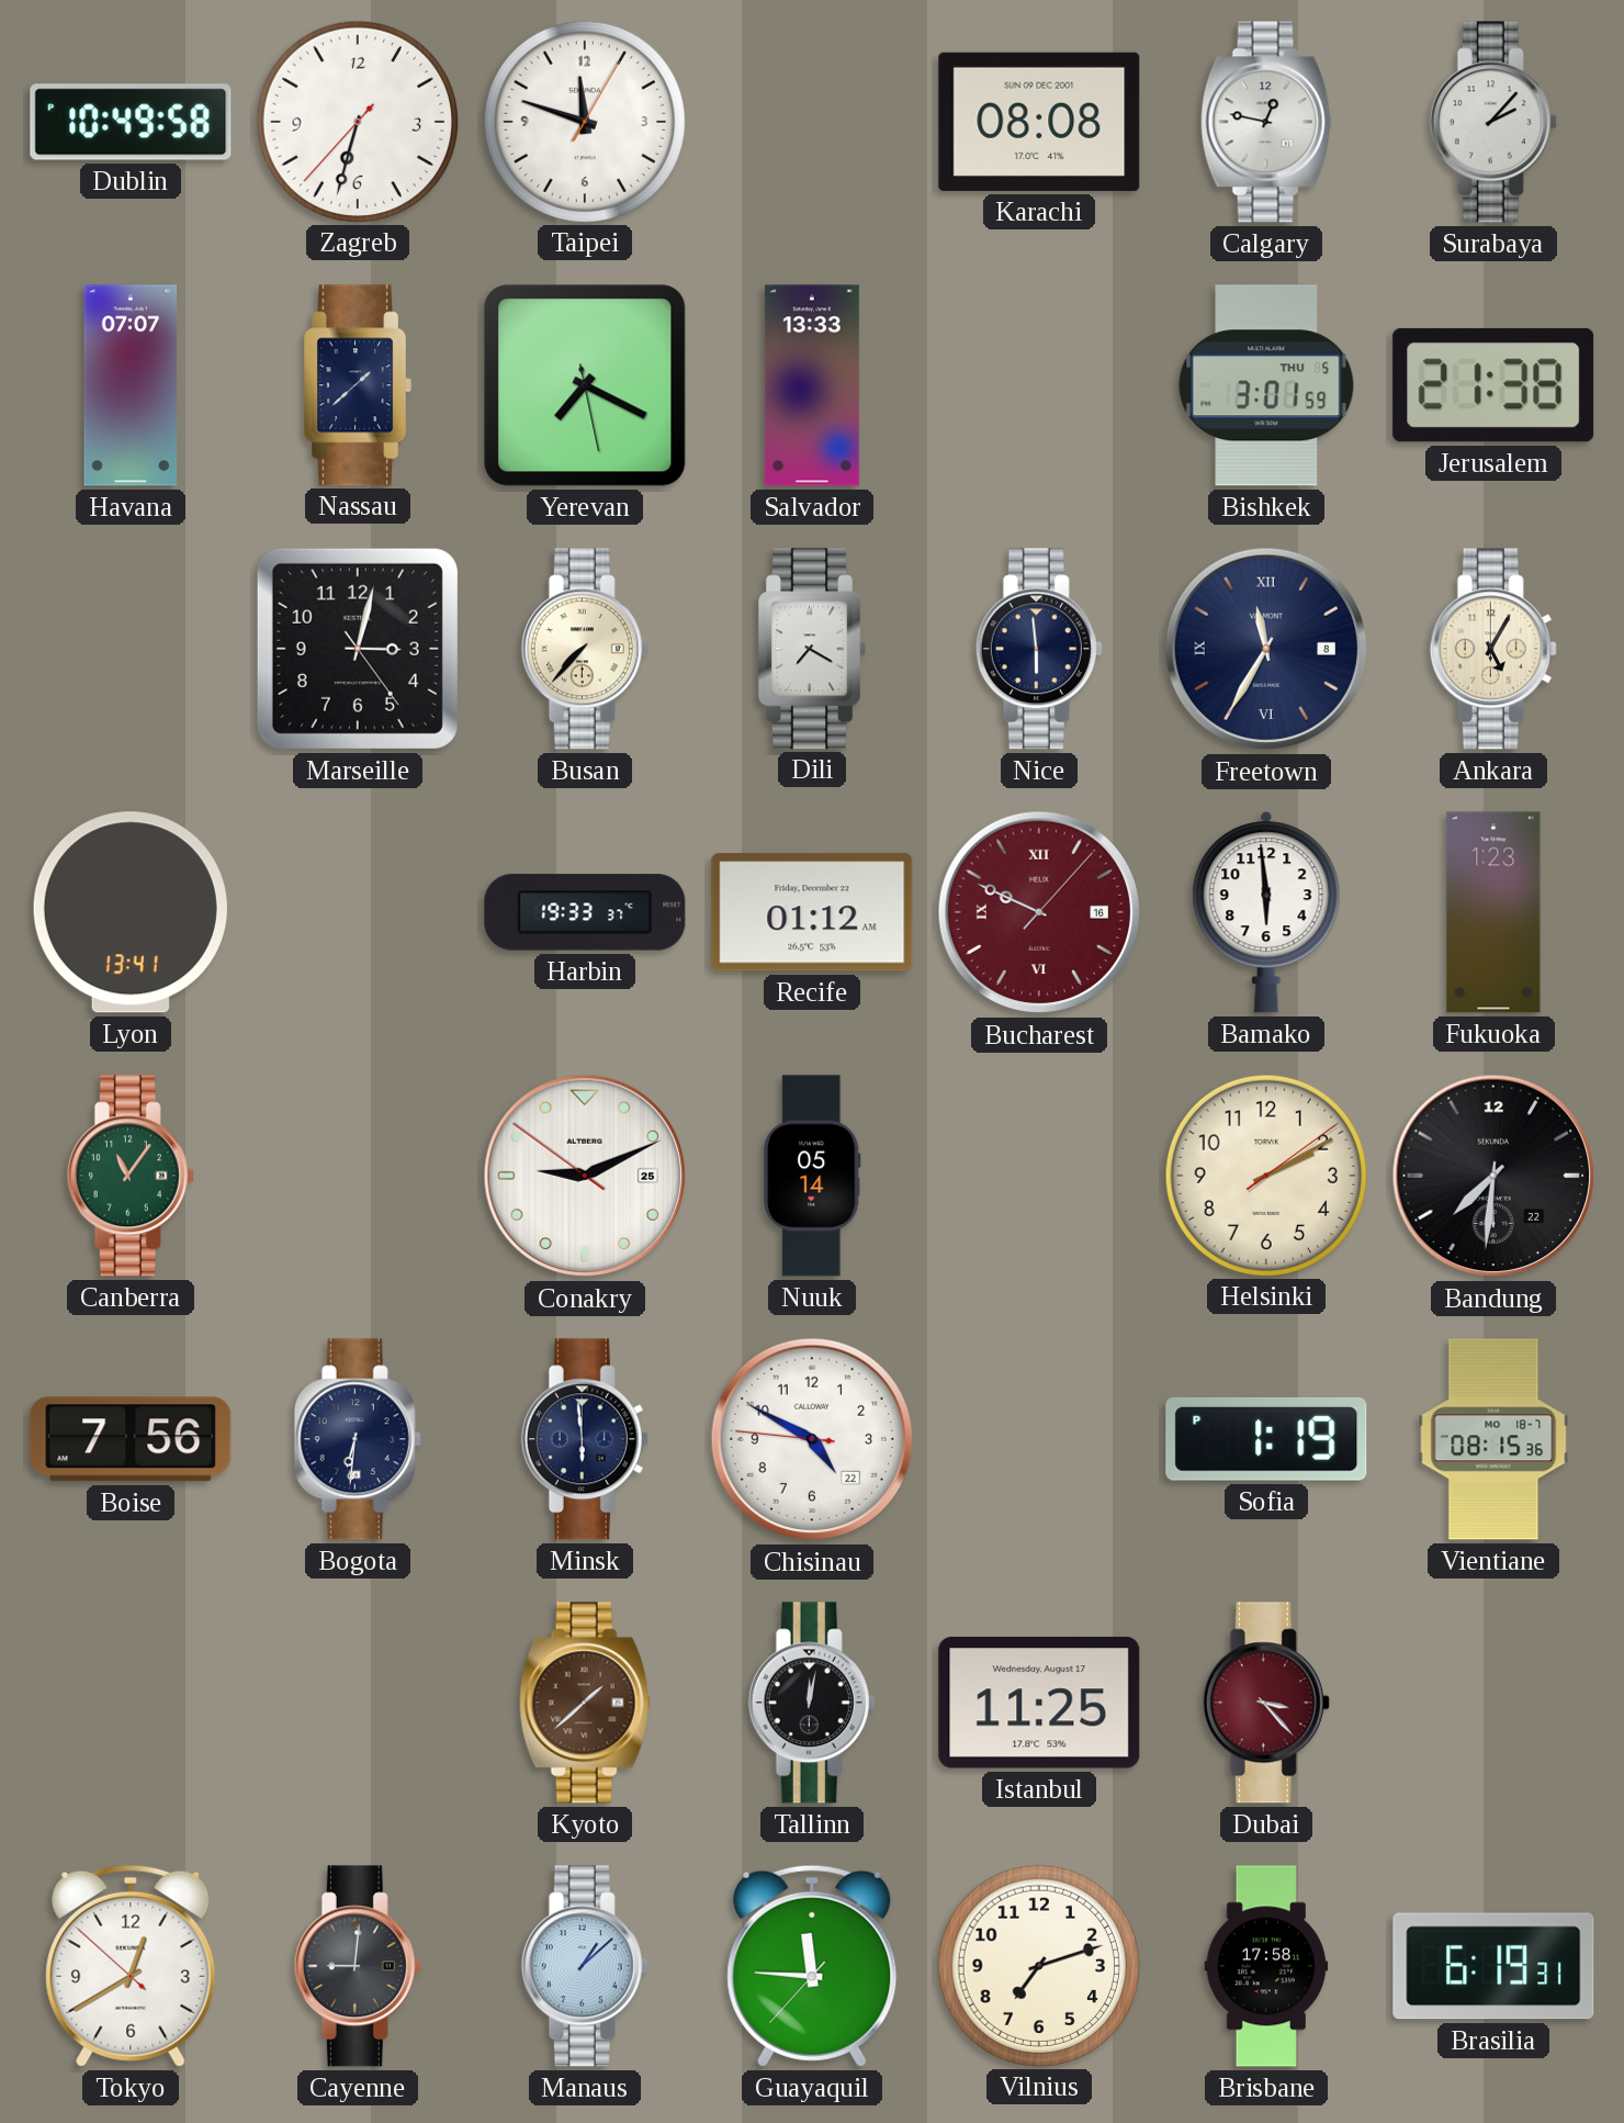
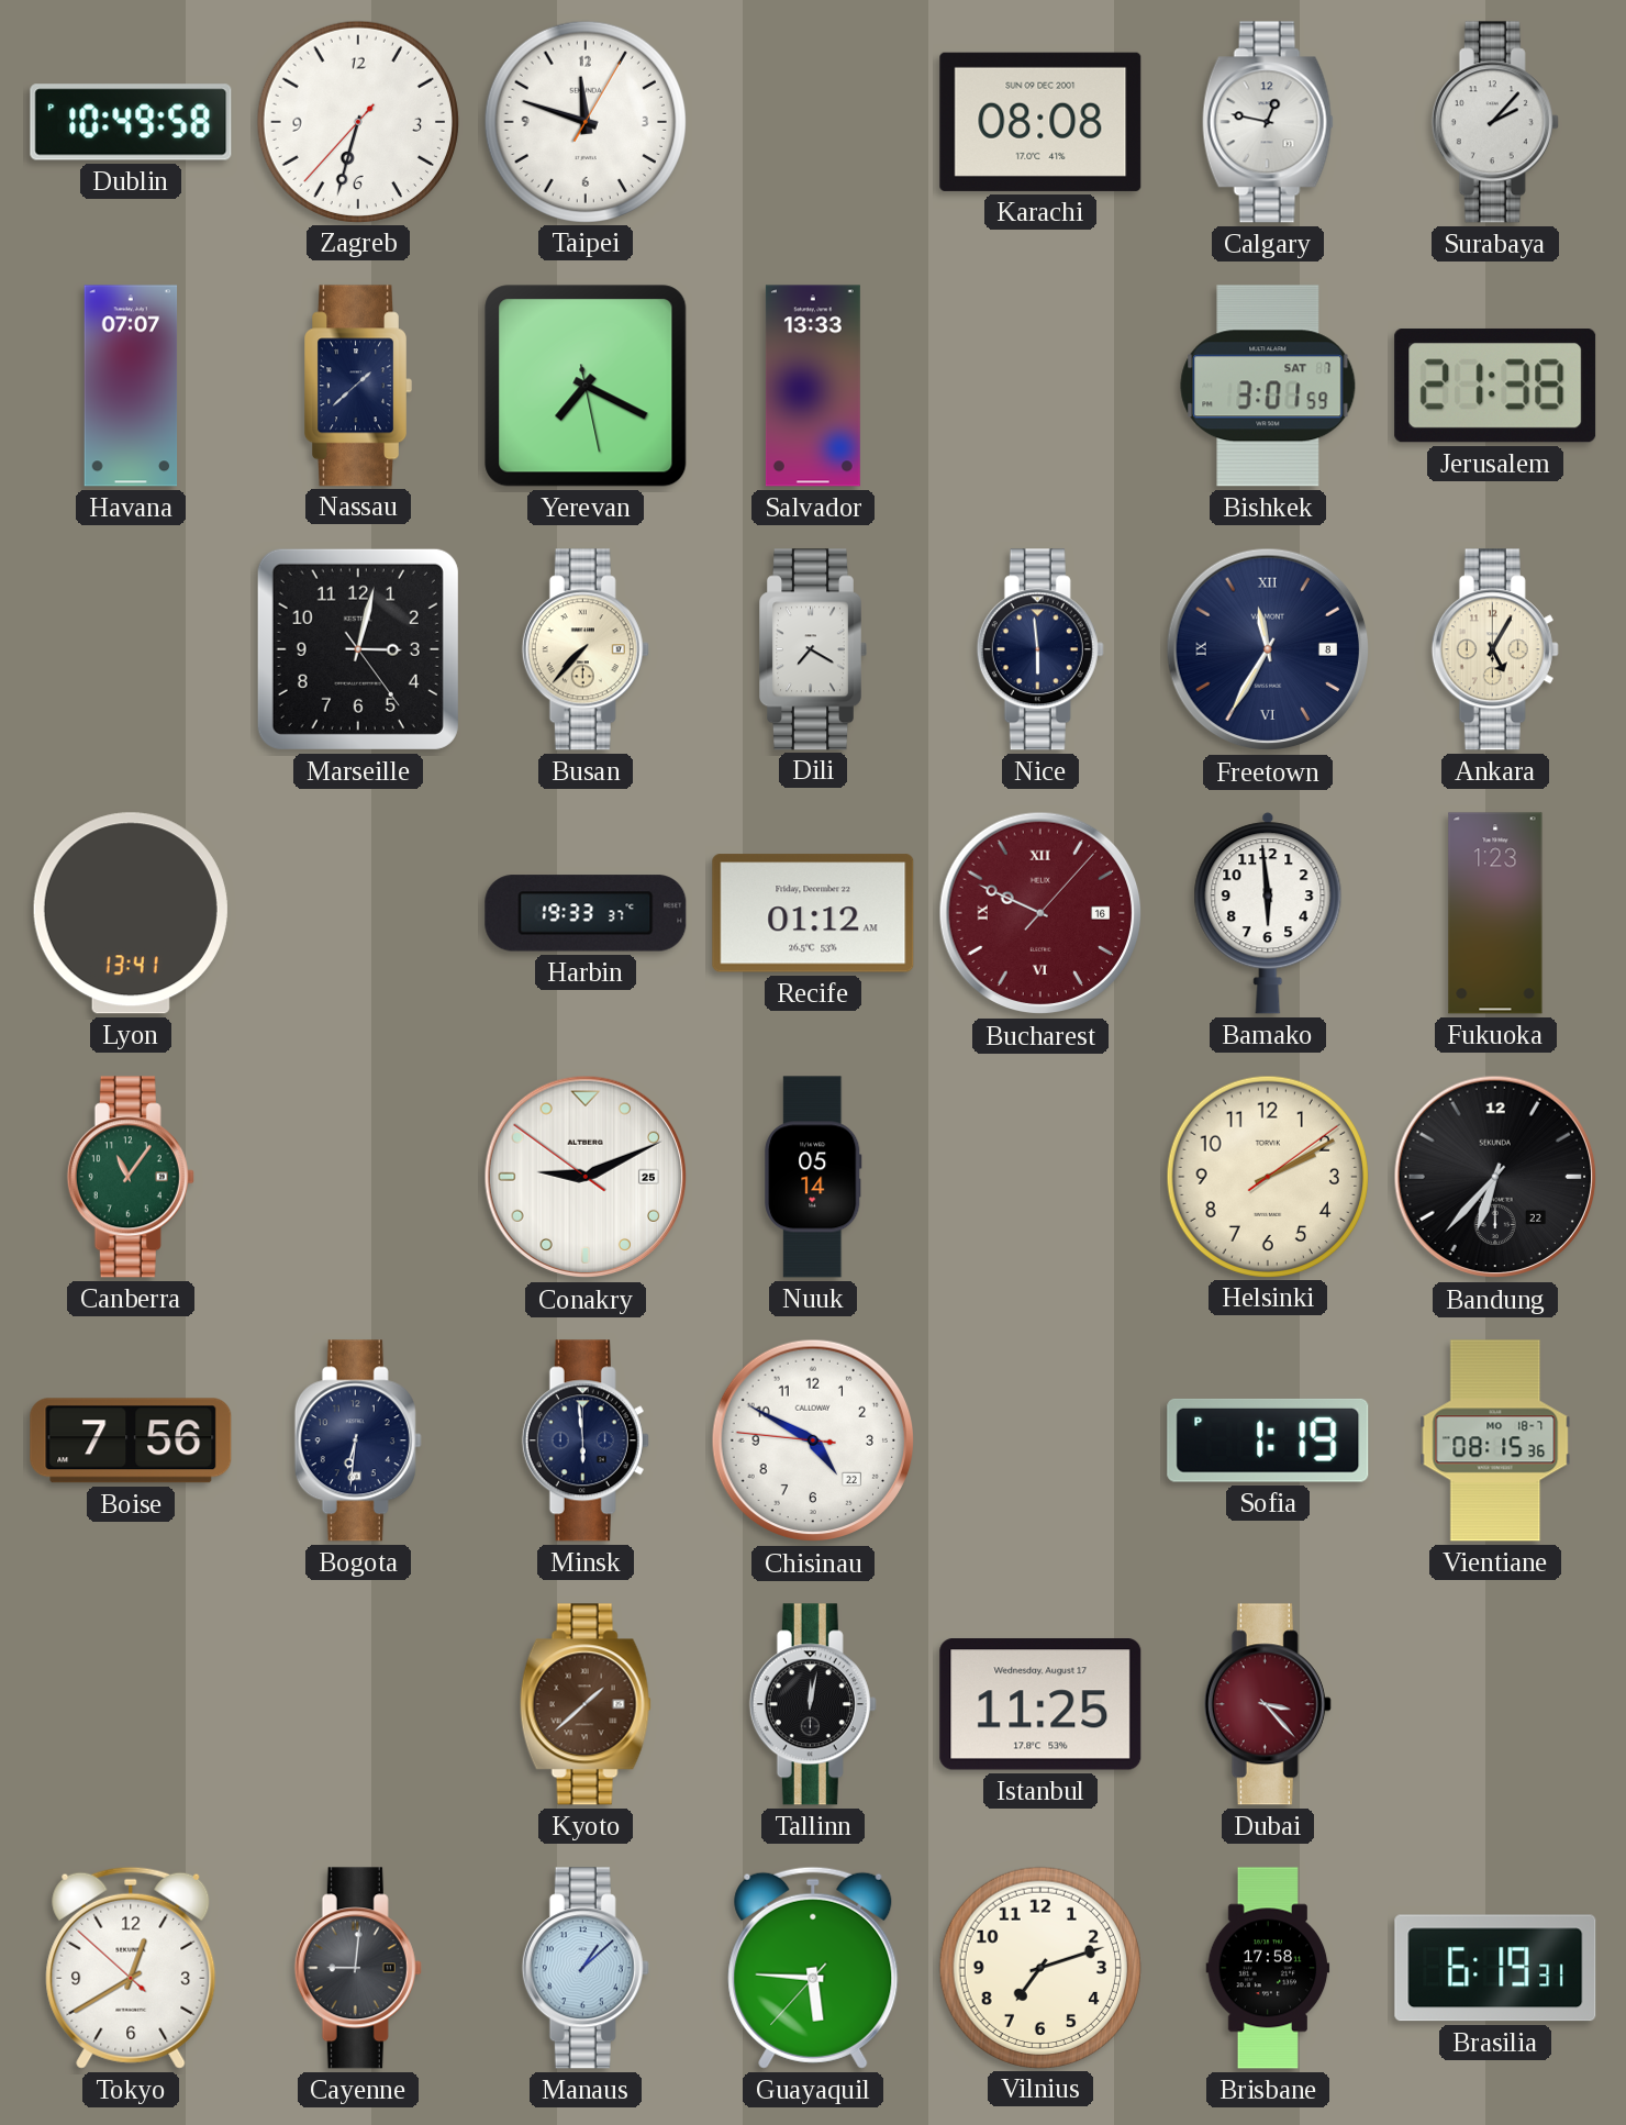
Bishkek date: THU 5 -> SAT 7 (1268, 386)
Bandung: 7:31 -> 6:37 (1495, 1177)
Guayaquil: 11:45 -> 5:45 (813, 1968)
